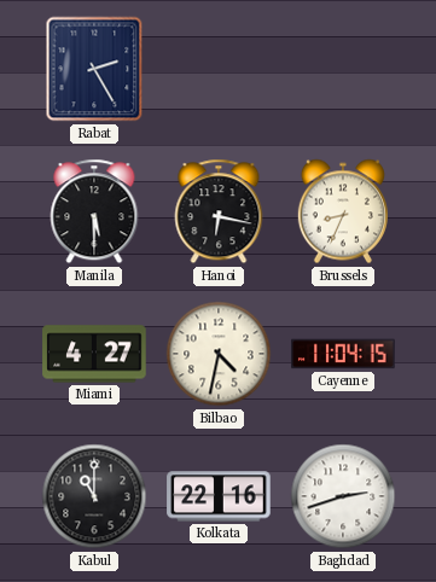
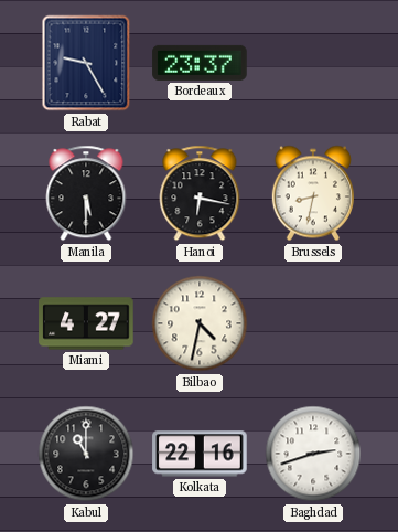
Rabat: 2:25 -> 9:25 (86, 63)
Bordeaux: none -> 23:37 (200, 63)
Brussels: 8:34 -> 8:32 (313, 193)
Cayenne: 11:04 -> none (343, 354)
